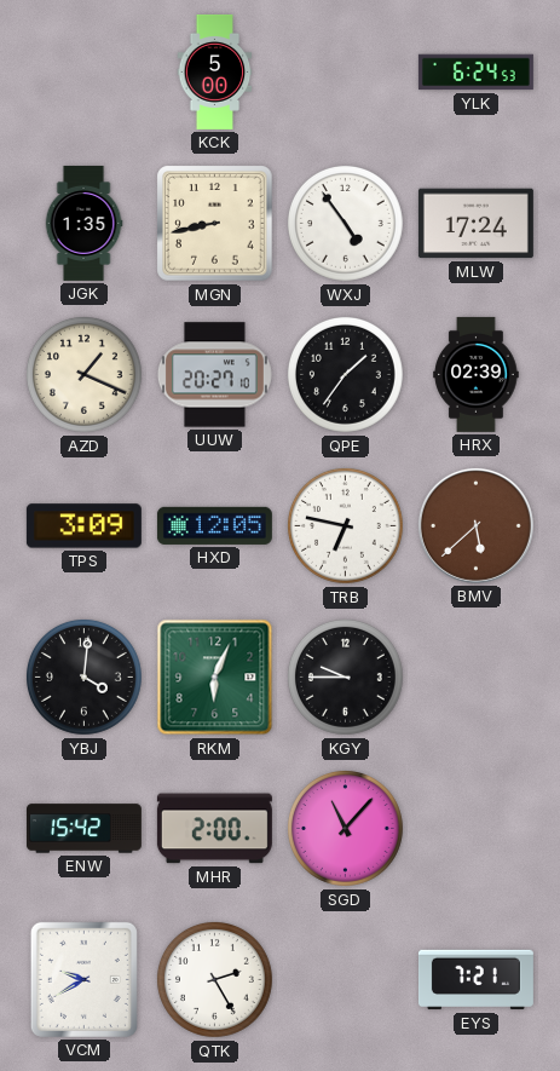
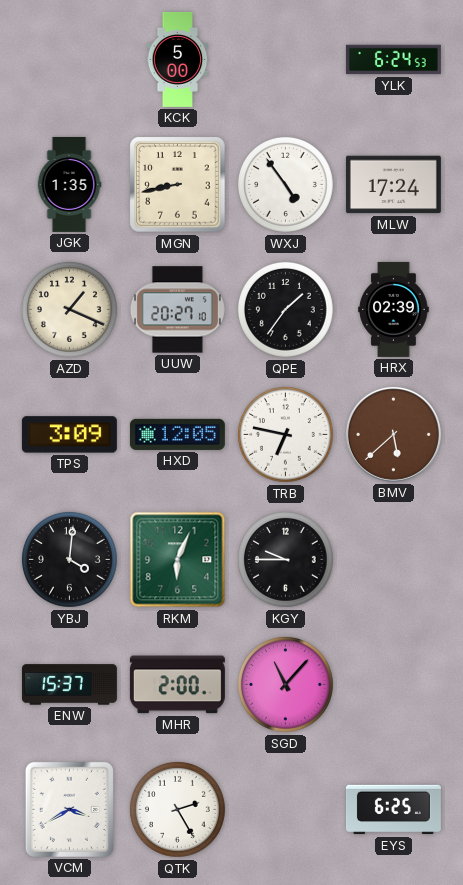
ENW: 15:42 -> 15:37 (69, 685)
VCM: 9:40 -> 3:40 (69, 809)
EYS: 7:21 -> 6:25 (393, 810)
